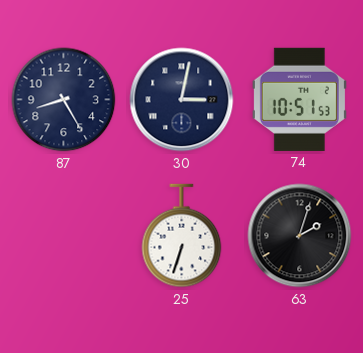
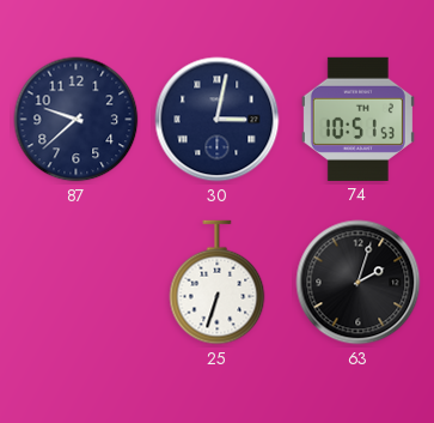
87: 8:25 -> 9:38 (77, 120)
